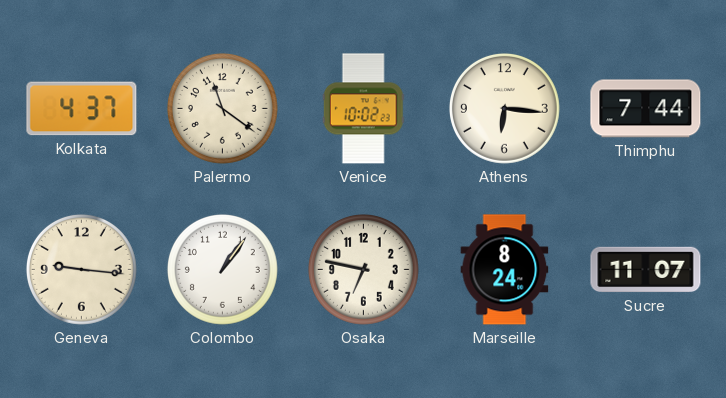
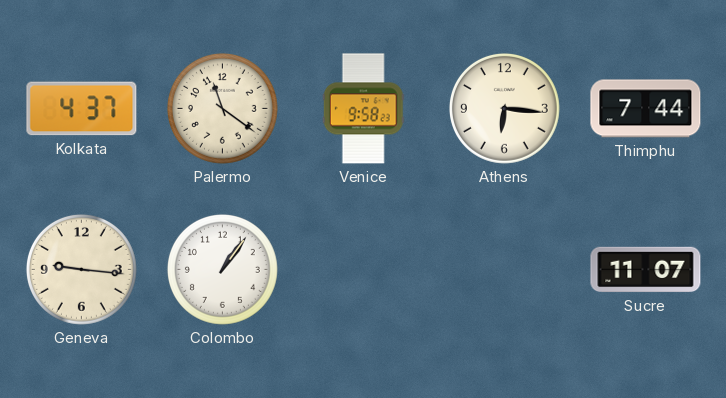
Venice: 10:02 -> 9:58 (363, 109)
Osaka: 6:47 -> none (363, 269)
Marseille: 8:24 -> none (505, 270)
